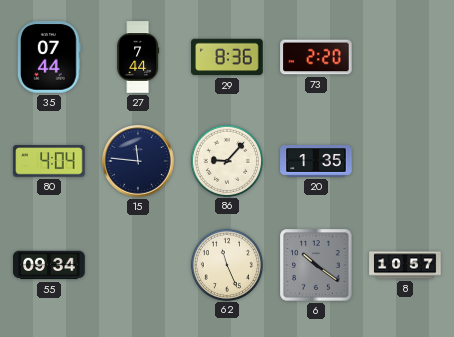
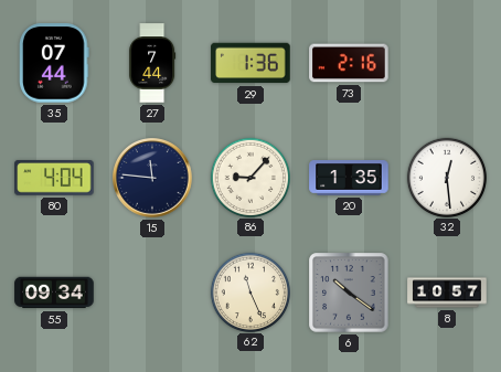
29: 8:36 -> 1:36 (250, 63)
73: 2:20 -> 2:16 (349, 63)
32: none -> 12:29 (446, 177)
